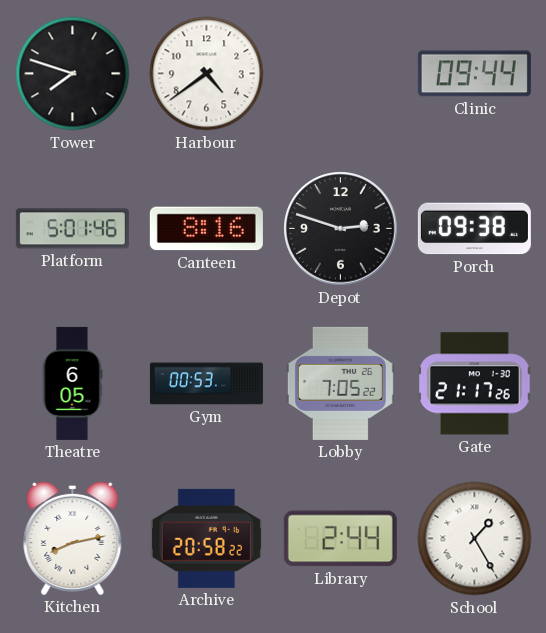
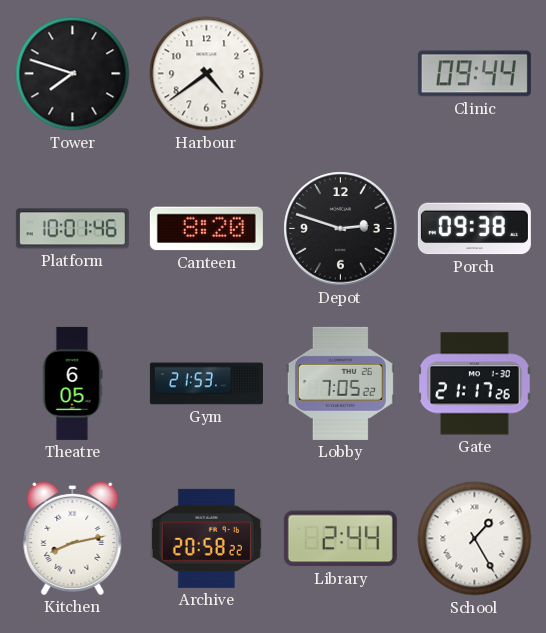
Platform: 5:01 -> 10:01 (72, 229)
Canteen: 8:16 -> 8:20 (206, 229)
Gym: 00:53 -> 21:53 (206, 384)
